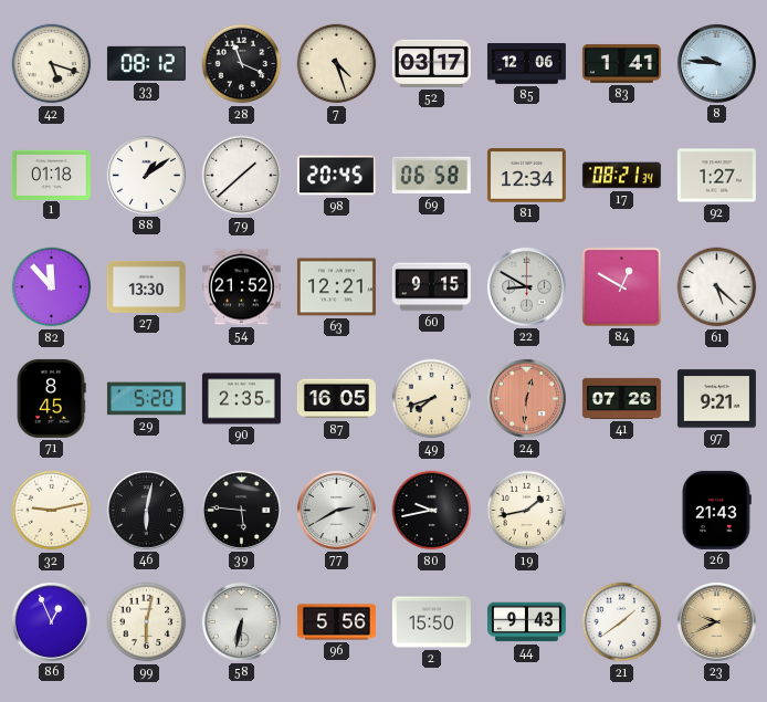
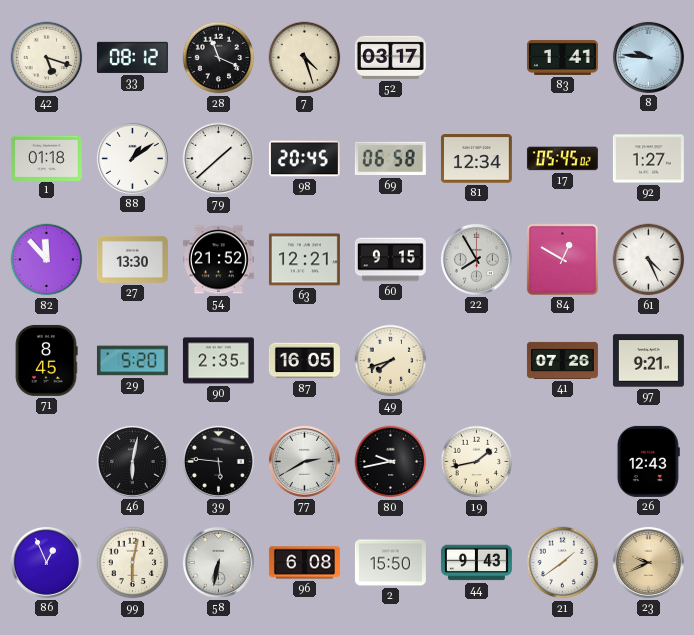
85: 12:06 -> none (526, 64)
17: 08:21 -> 05:45 (562, 159)
22: 8:50 -> 7:55 (476, 259)
61: 5:22 -> 4:26 (649, 260)
24: 12:31 -> none (526, 398)
32: 9:13 -> none (52, 511)
26: 21:43 -> 12:43 (648, 461)
96: 5:56 -> 6:08 (304, 563)
